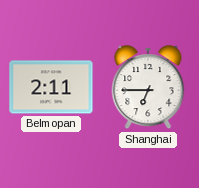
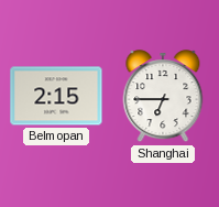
Belmopan: 2:11 -> 2:15 (56, 96)
